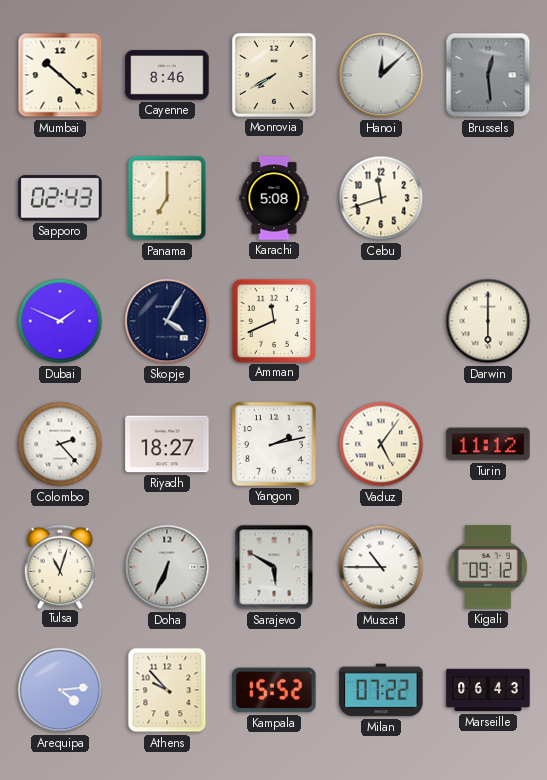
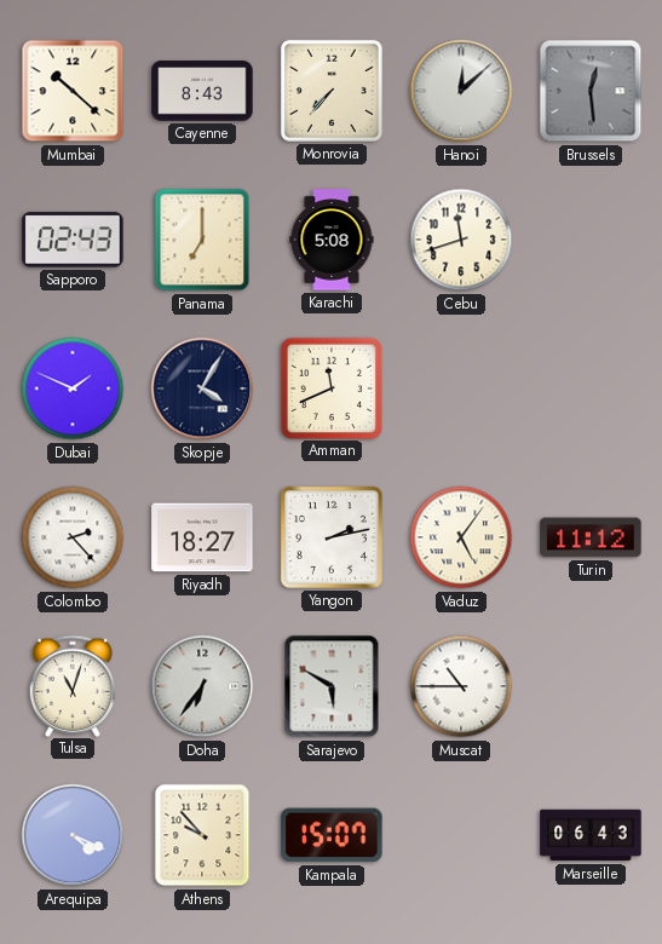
Cayenne: 8:46 -> 8:43 (202, 91)
Monrovia: 7:40 -> 7:37 (332, 91)
Darwin: 6:00 -> none (488, 321)
Doha: 6:34 -> 6:36 (202, 686)
Kigali: 09:12 -> none (489, 567)
Arequipa: 4:14 -> 4:19 (73, 835)
Kampala: 15:52 -> 15:07 (332, 835)
Milan: 07:22 -> none (381, 690)
